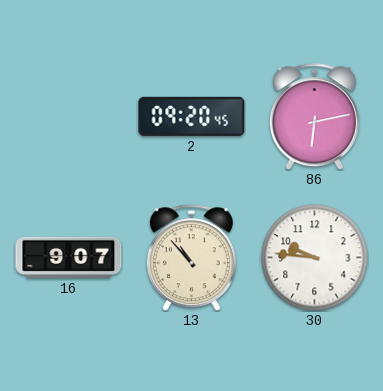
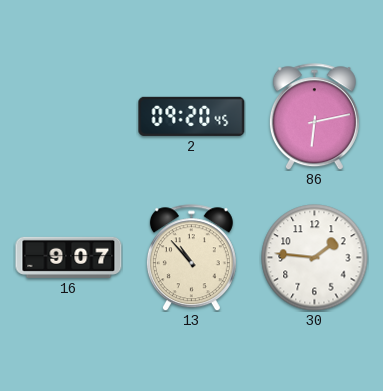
30: 9:46 -> 1:46 (315, 258)
